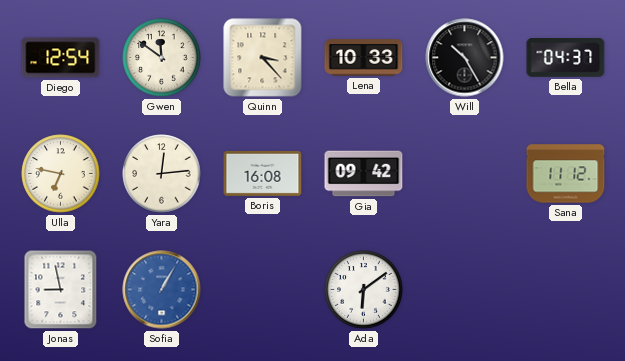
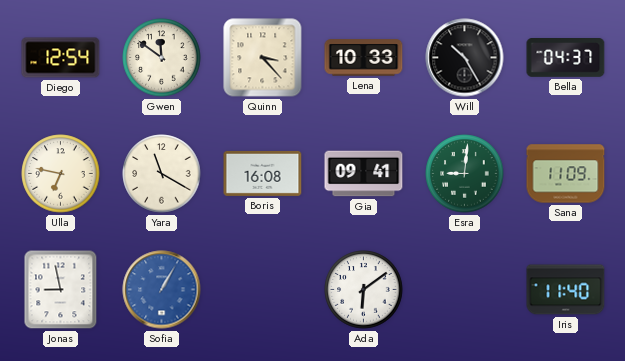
Yara: 12:14 -> 11:20 (162, 174)
Gia: 09:42 -> 09:41 (364, 174)
Esra: none -> 9:01 (465, 174)
Sana: 11:12 -> 11:09 (566, 174)
Iris: none -> 11:40 (566, 290)
